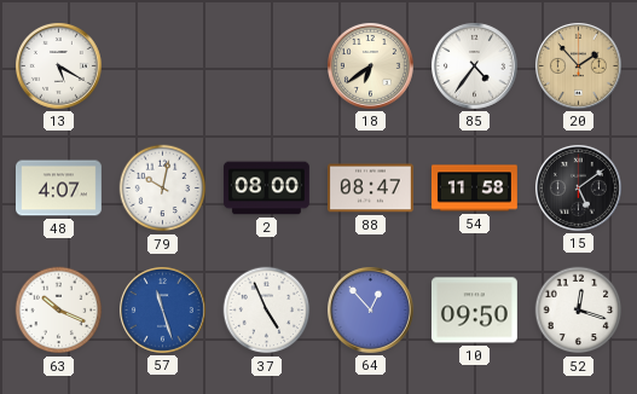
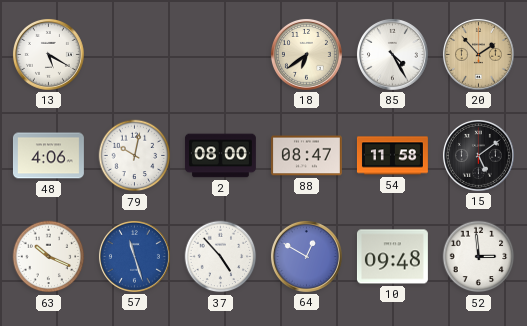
85: 4:36 -> 4:25 (392, 54)
48: 4:07 -> 4:06 (48, 156)
37: 4:56 -> 4:53 (221, 257)
64: 12:53 -> 12:50 (306, 256)
10: 09:50 -> 09:48 (392, 257)
52: 12:18 -> 2:59 (479, 257)
